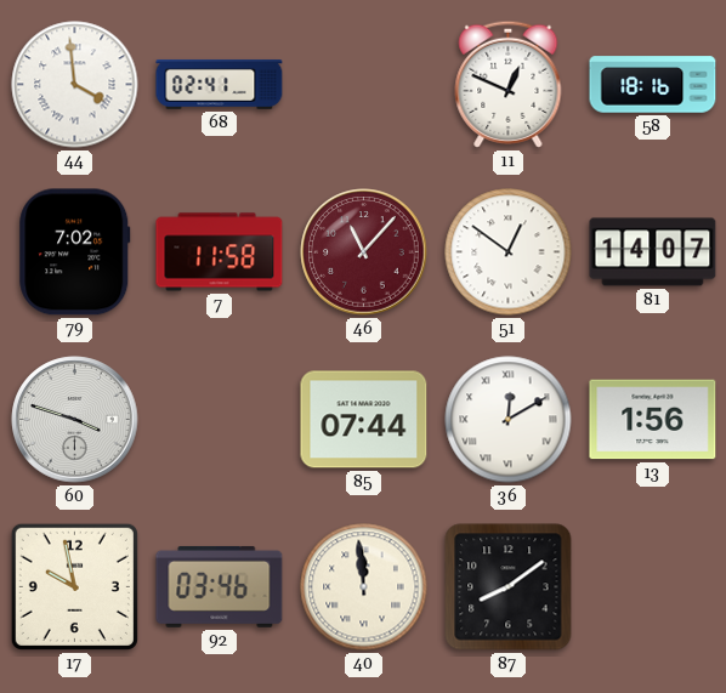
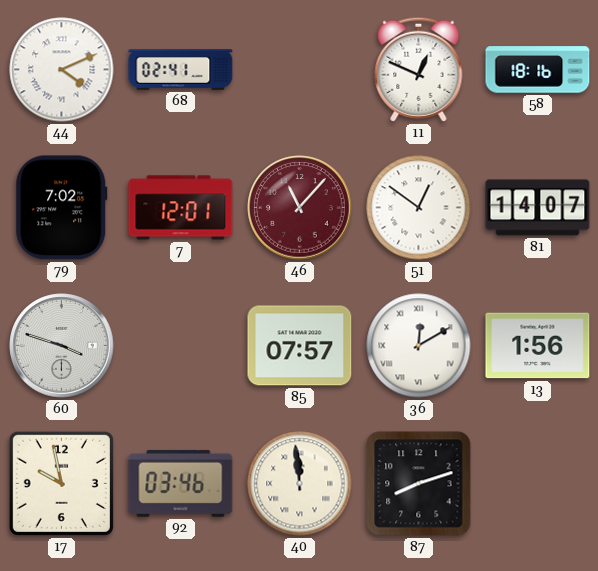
44: 3:59 -> 4:11 (62, 70)
7: 11:58 -> 12:01 (181, 208)
85: 07:44 -> 07:57 (300, 346)
87: 8:09 -> 8:12 (419, 484)
